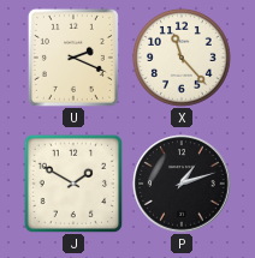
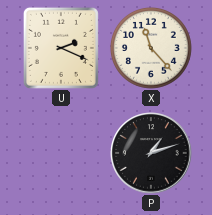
J: 1:50 -> none (73, 184)
